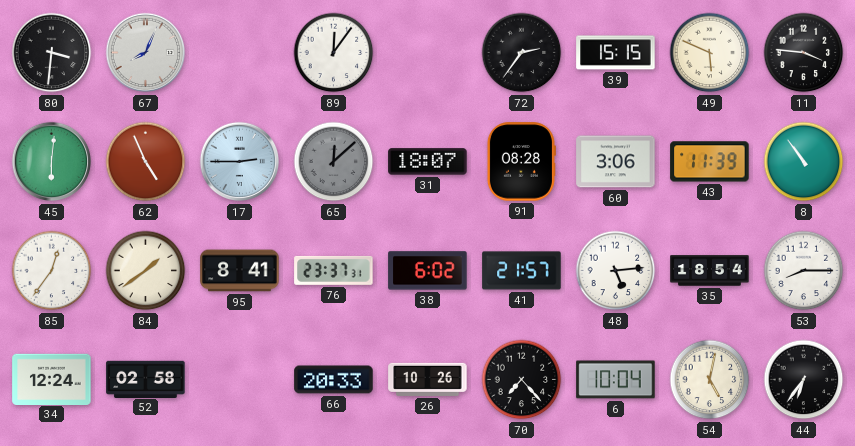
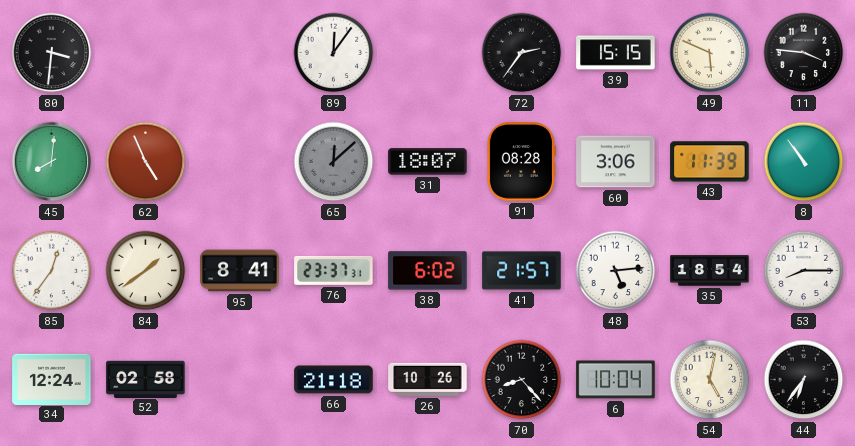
67: 8:04 -> none (146, 53)
45: 6:01 -> 8:01 (52, 162)
17: 2:45 -> none (240, 162)
66: 20:33 -> 21:18 (334, 380)
70: 7:23 -> 8:23 (522, 380)
